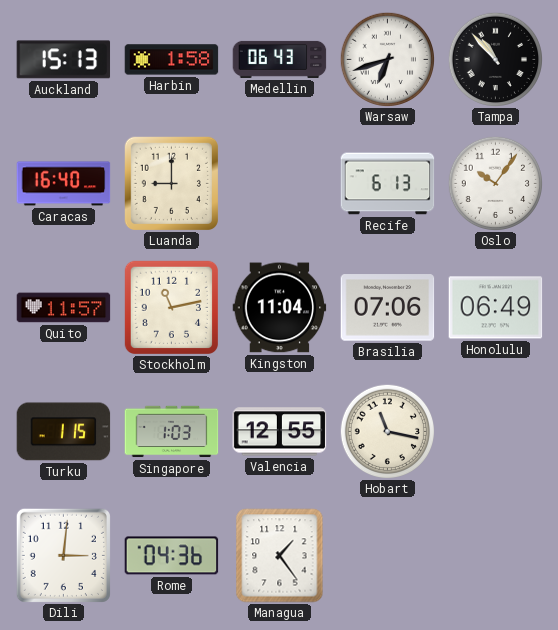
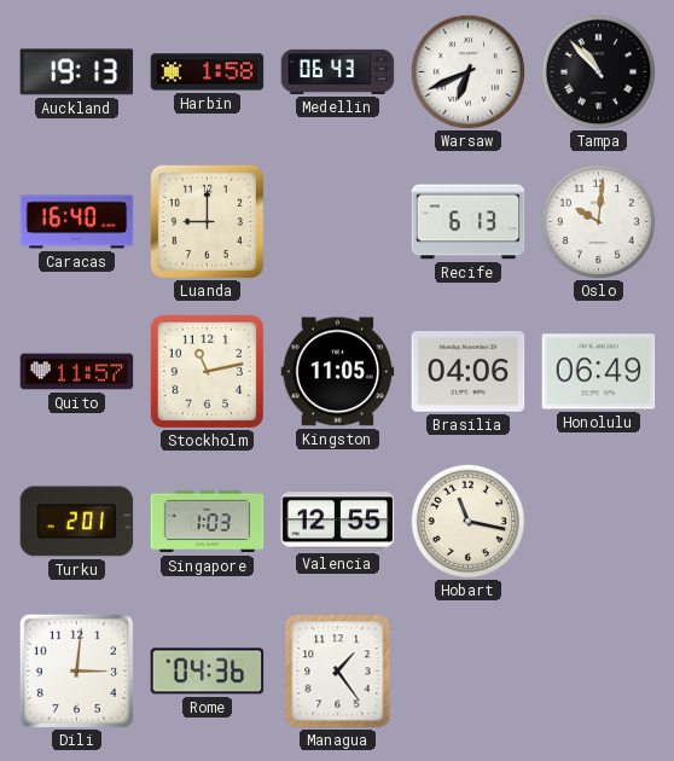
Auckland: 15:13 -> 19:13 (77, 72)
Warsaw: 6:42 -> 6:41 (467, 71)
Oslo: 10:06 -> 10:01 (598, 221)
Kingston: 11:04 -> 11:05 (338, 372)
Brasilia: 07:06 -> 04:06 (469, 372)
Turku: 1:15 -> 2:01 (77, 522)
